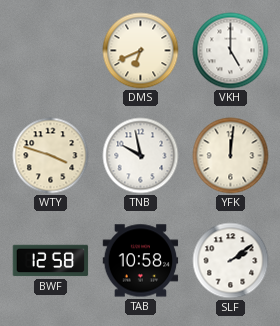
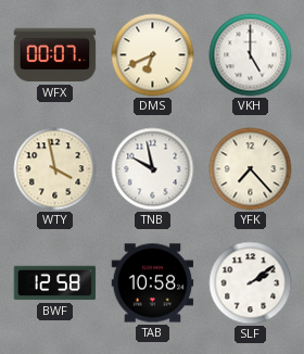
WFX: none -> 00:07 (55, 55)
WTY: 3:48 -> 3:58 (55, 169)
YFK: 12:01 -> 7:23 (251, 169)
